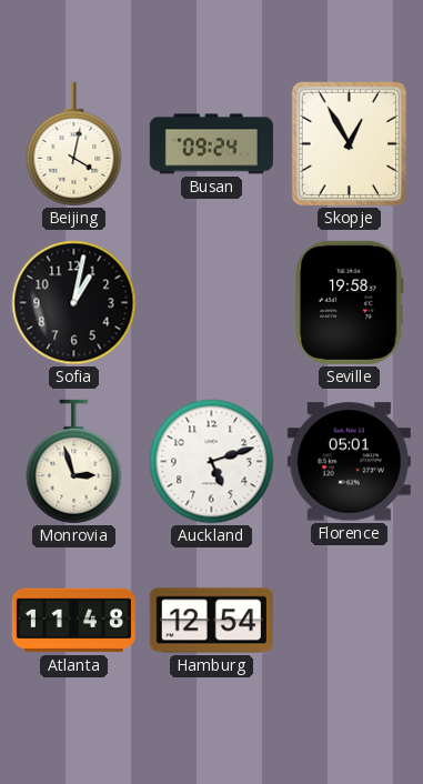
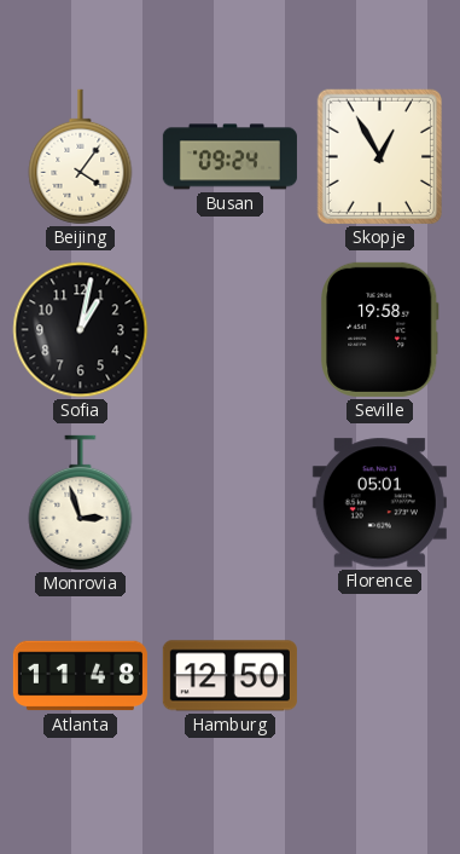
Beijing: 4:02 -> 4:06 (81, 157)
Auckland: 5:12 -> none (212, 462)
Hamburg: 12:54 -> 12:50 (229, 676)
